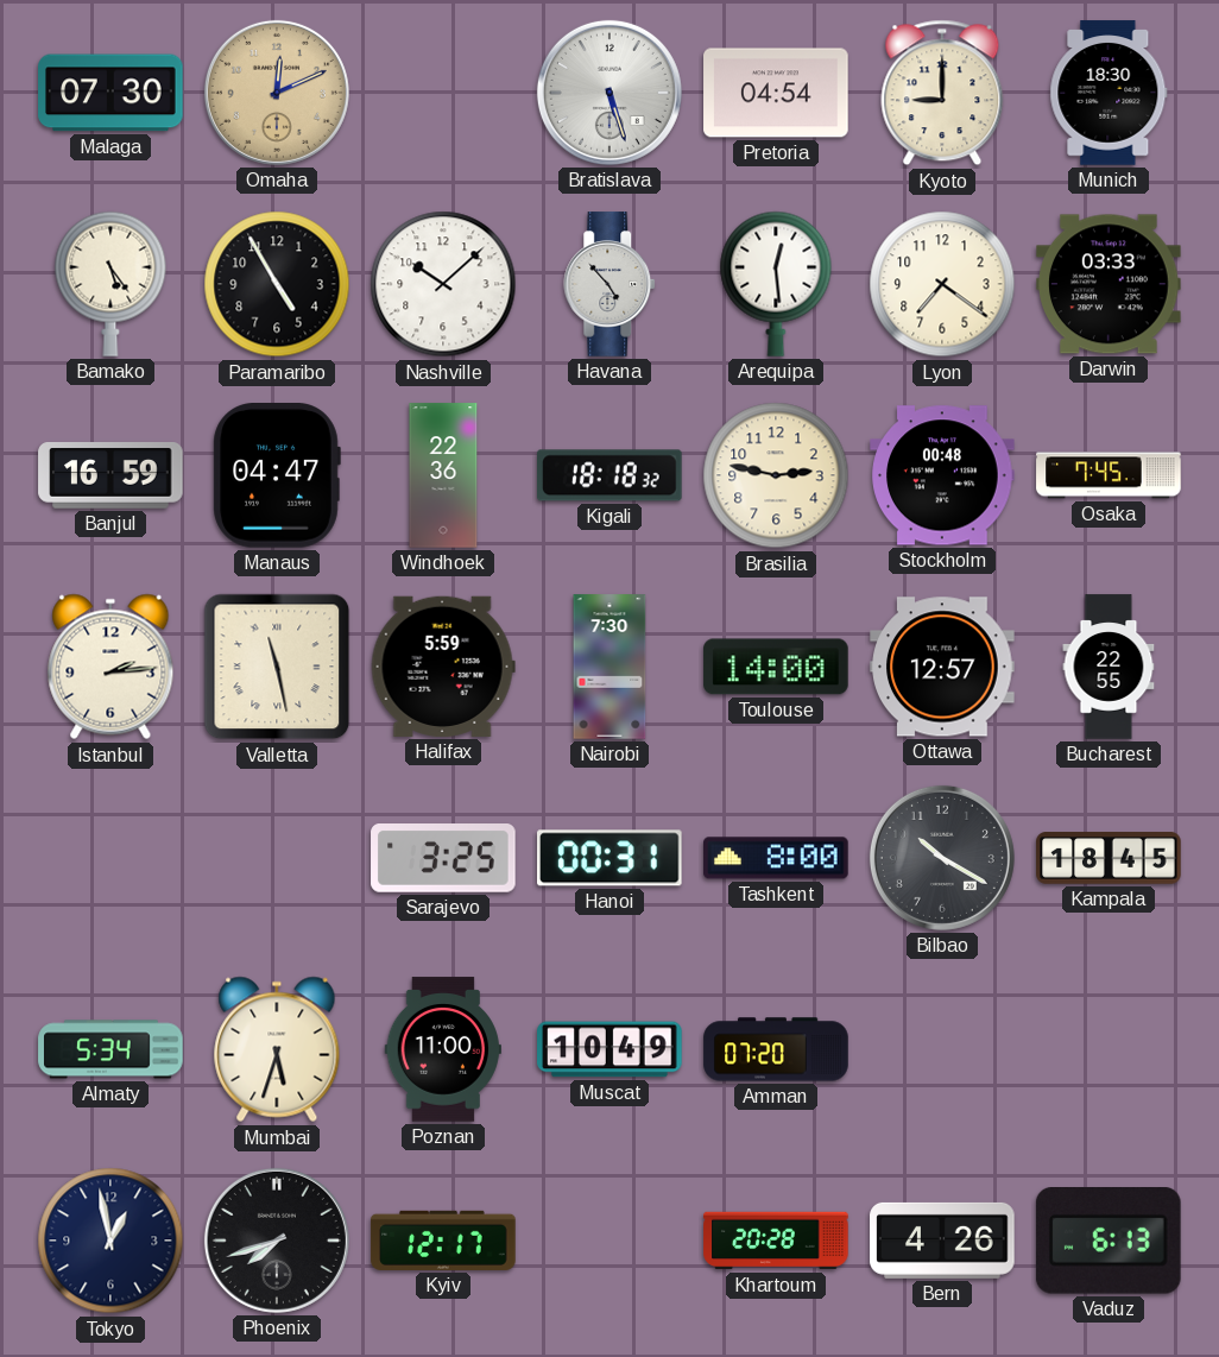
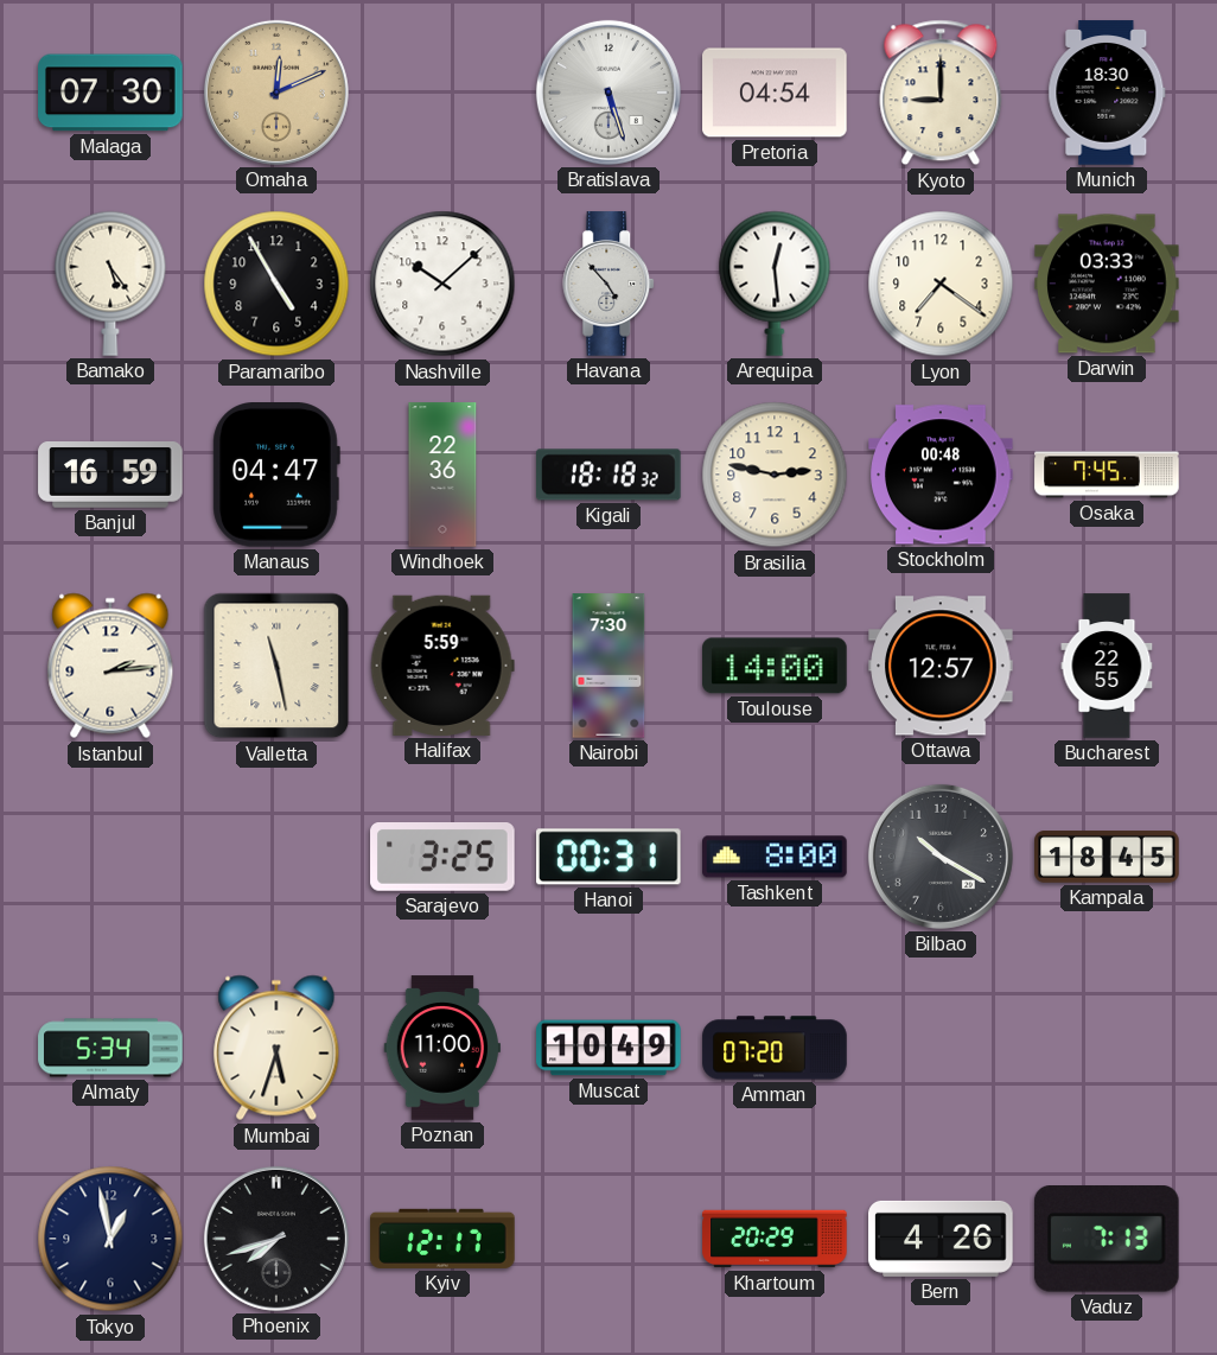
Khartoum: 20:28 -> 20:29 (775, 1239)
Vaduz: 6:13 -> 7:13 (1107, 1240)
